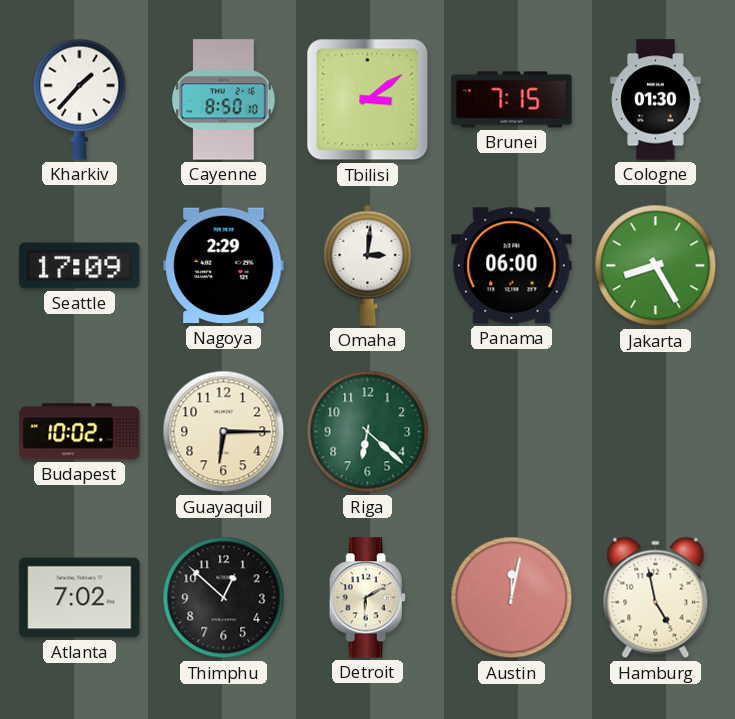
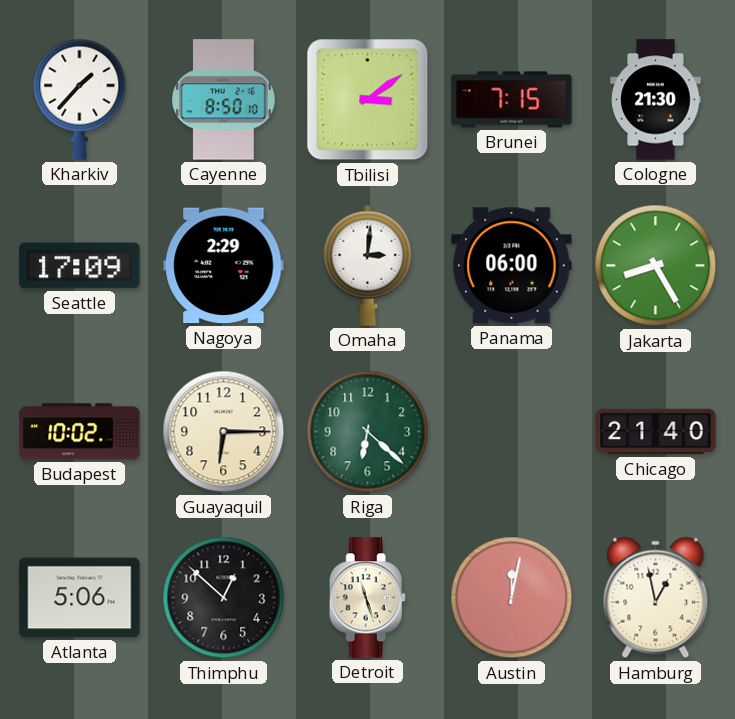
Cologne: 01:30 -> 21:30 (656, 100)
Chicago: none -> 21:40 (656, 432)
Atlanta: 7:02 -> 5:06 (80, 598)
Detroit: 6:10 -> 11:27 (367, 598)
Hamburg: 4:58 -> 12:58 (656, 598)
